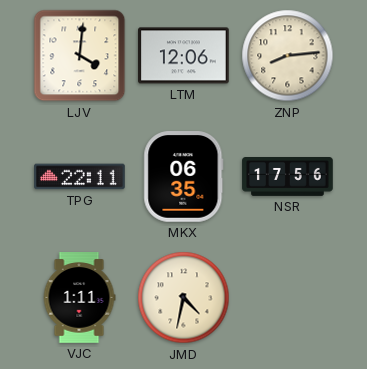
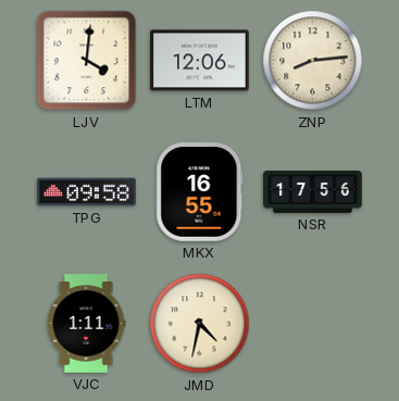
TPG: 22:11 -> 09:58 (87, 192)
MKX: 06:35 -> 16:55 (200, 192)
